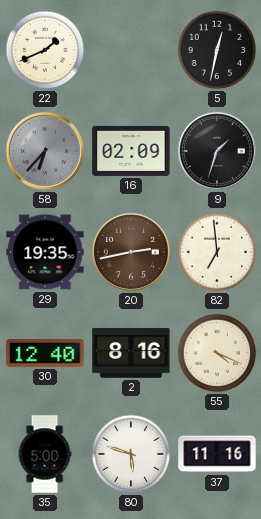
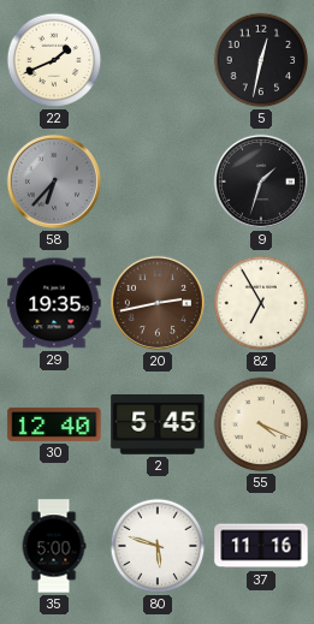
16: 02:09 -> none (131, 151)
82: 6:59 -> 6:55 (261, 303)
2: 8:16 -> 5:45 (158, 426)
